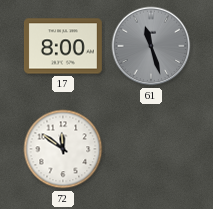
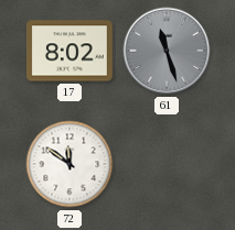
17: 8:00 -> 8:02 (70, 51)
